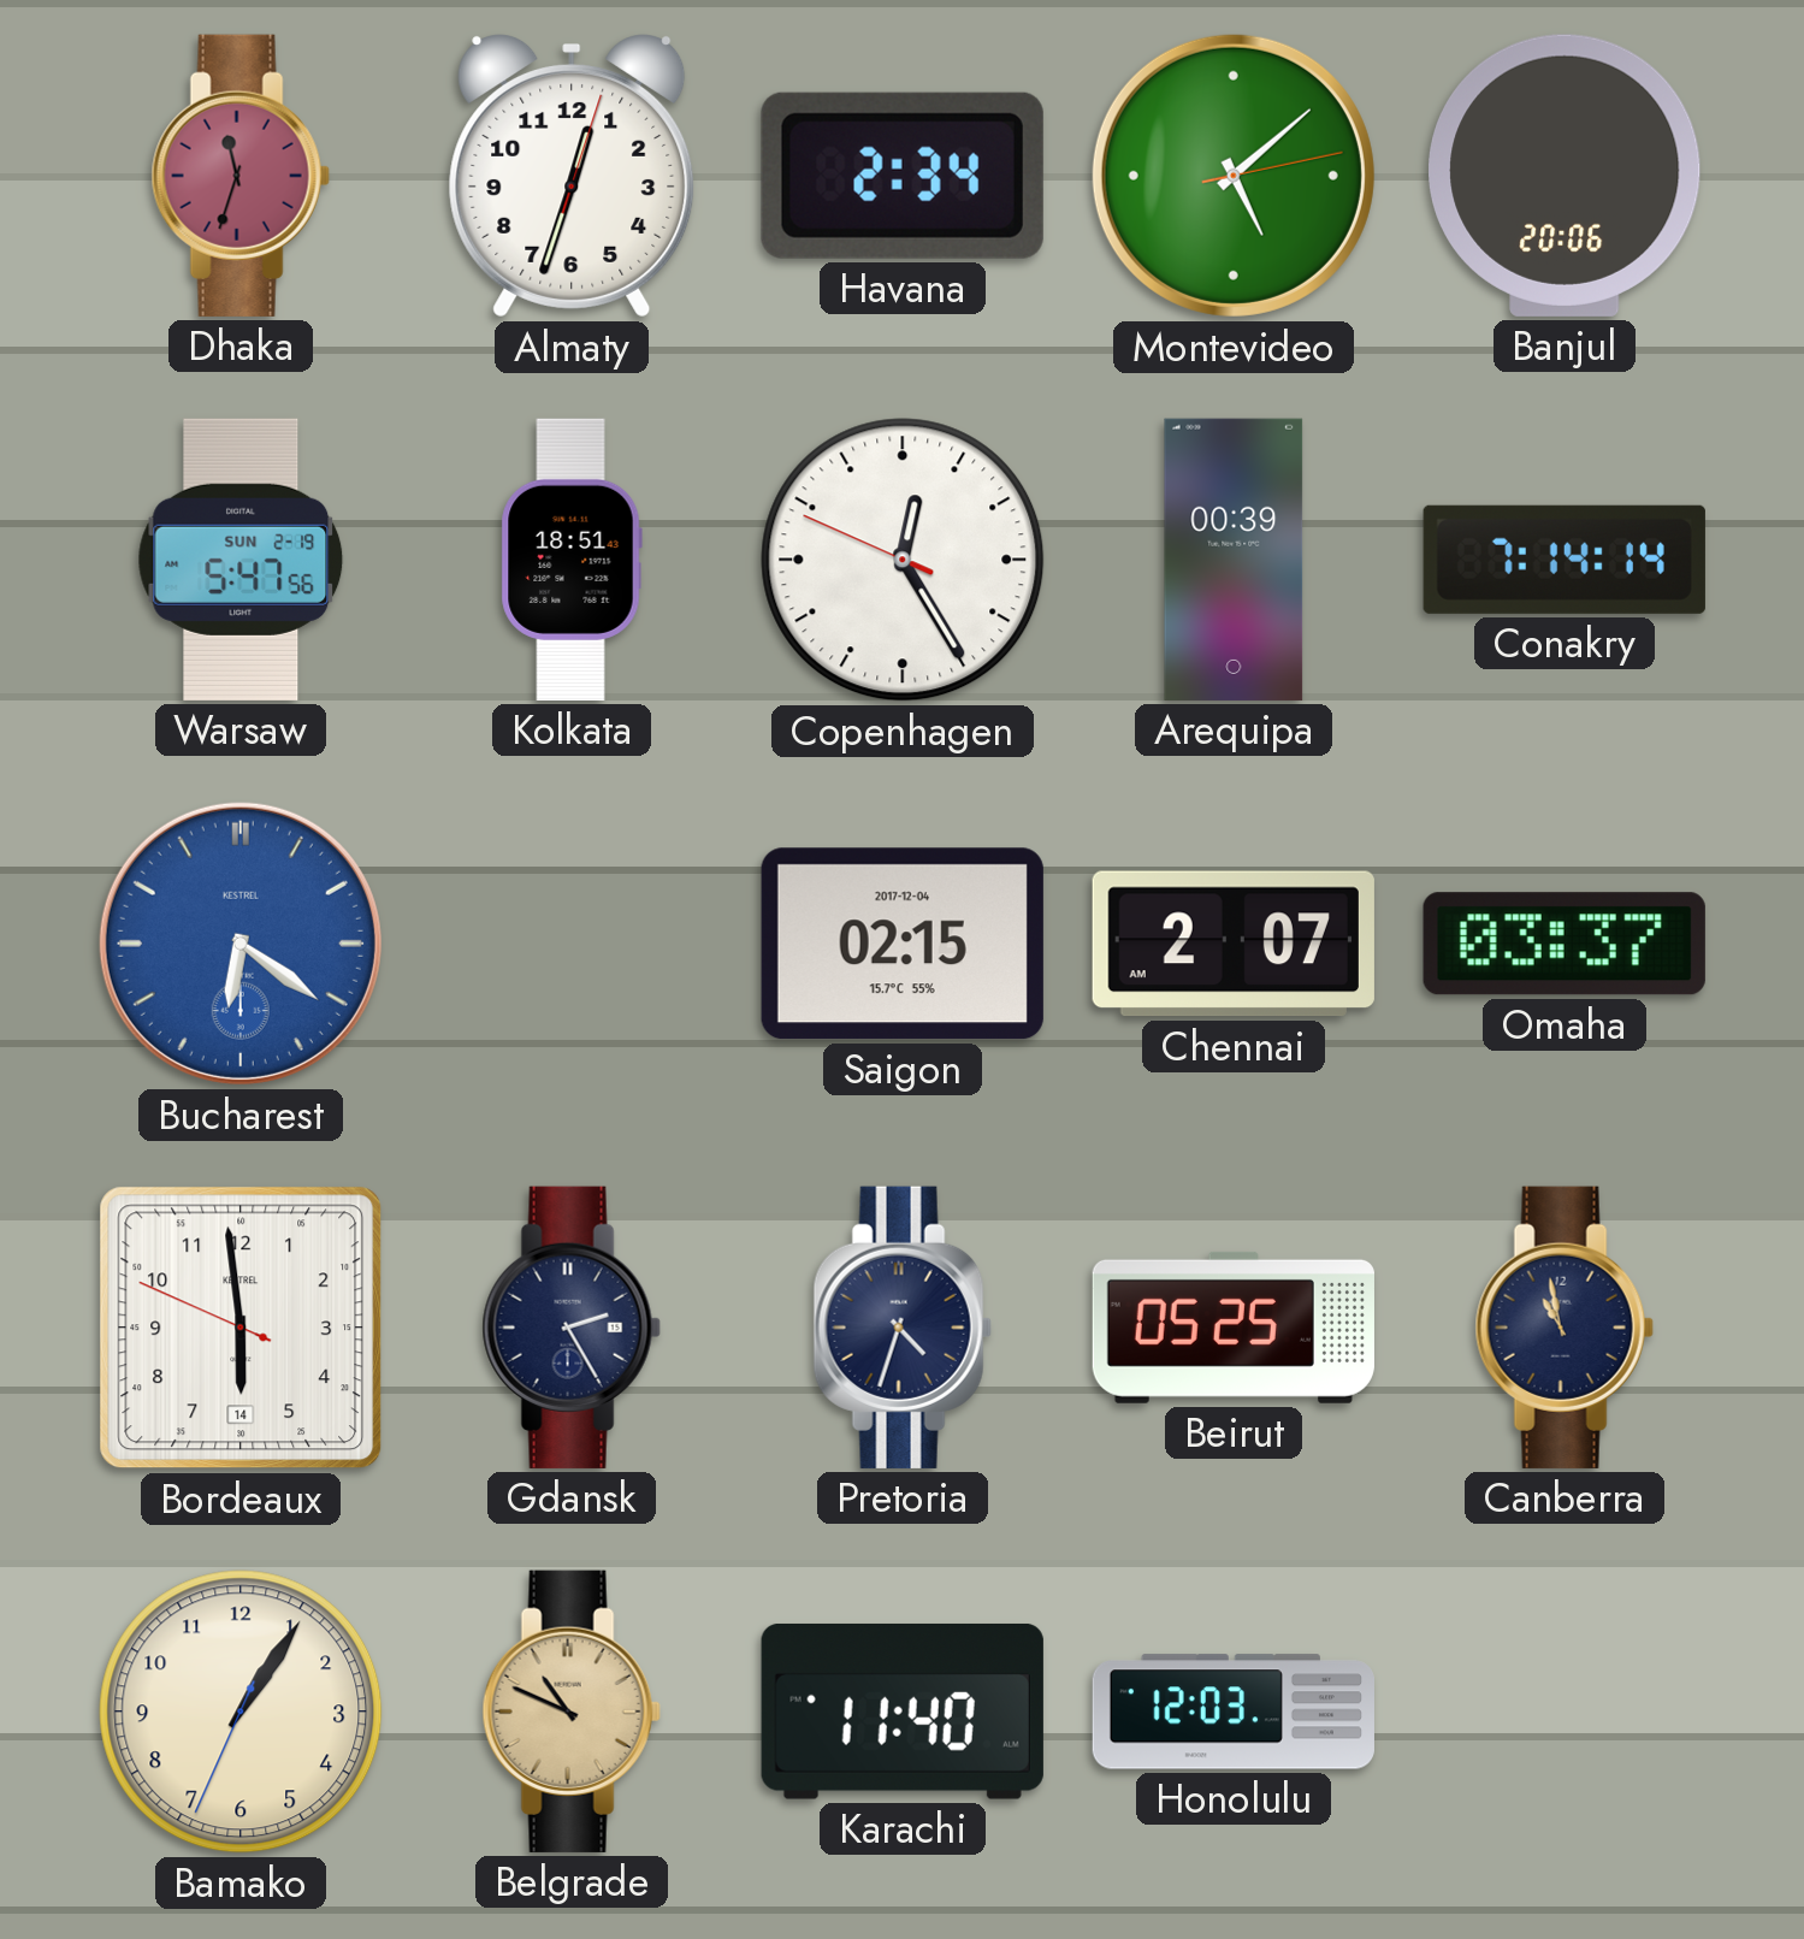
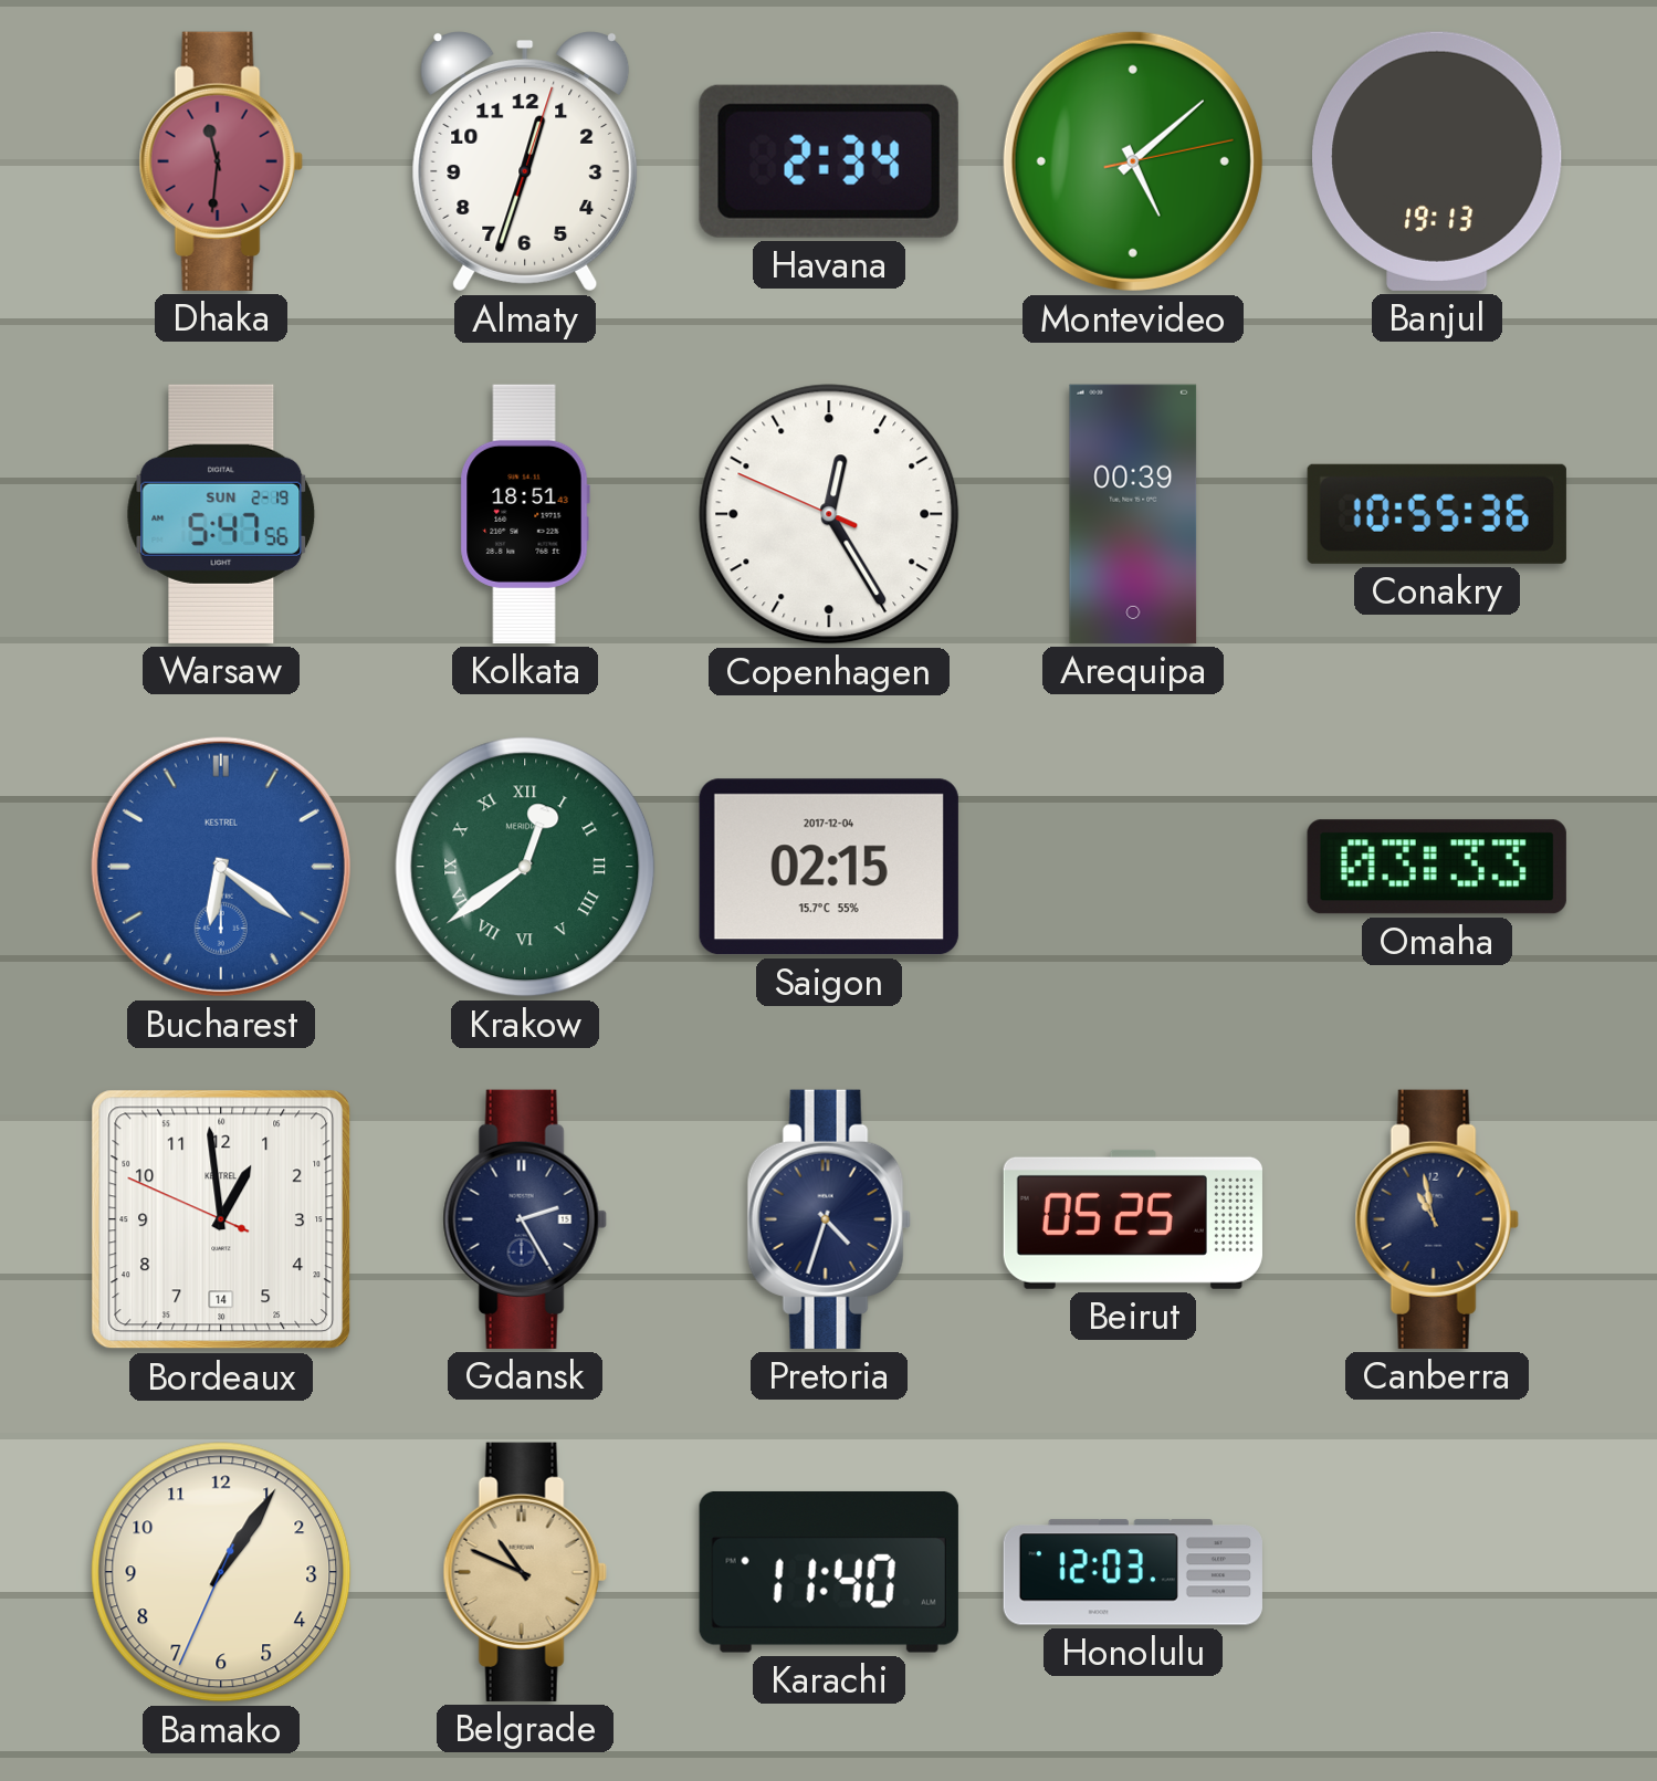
Dhaka: 11:33 -> 11:31 (221, 161)
Banjul: 20:06 -> 19:13 (1437, 161)
Conakry: 7:14 -> 10:55 (1437, 514)
Krakow: none -> 12:39 (525, 867)
Chennai: 2:07 -> none (1234, 944)
Omaha: 03:37 -> 03:33 (1437, 867)
Bordeaux: 5:58 -> 12:58 (221, 1219)
